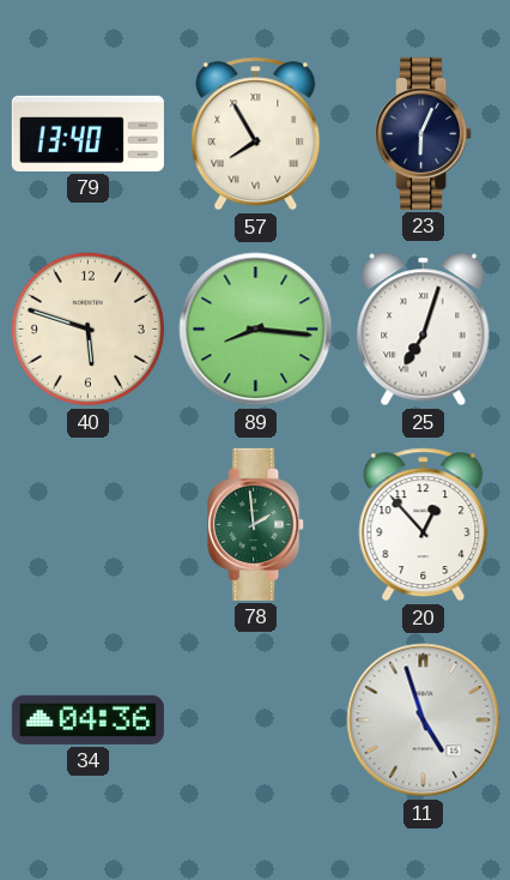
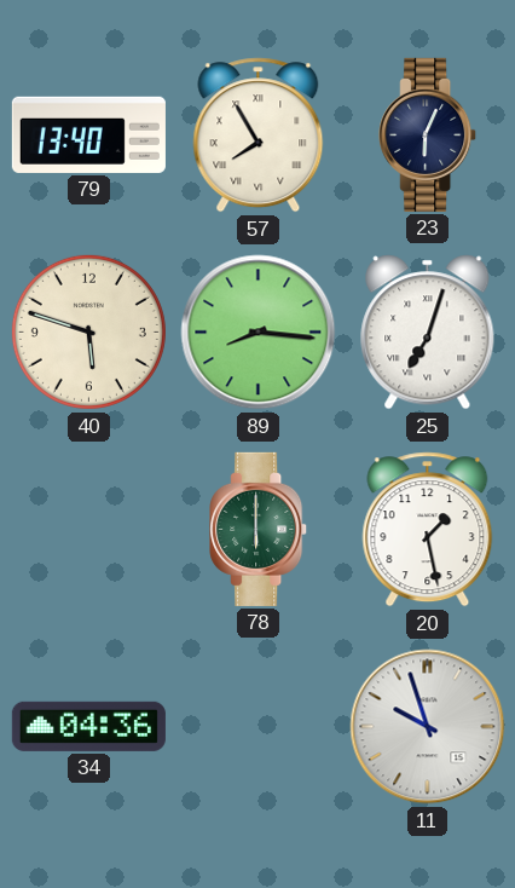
78: 1:59 -> 6:00 (259, 529)
20: 12:53 -> 1:28 (428, 530)
11: 4:57 -> 9:57 (428, 727)
